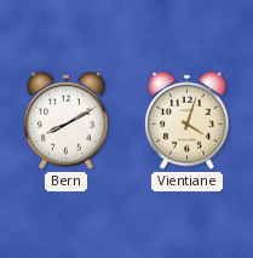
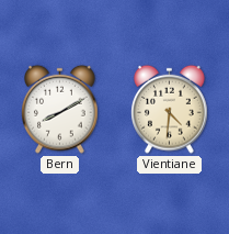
Vientiane: 4:03 -> 4:31 (170, 109)
